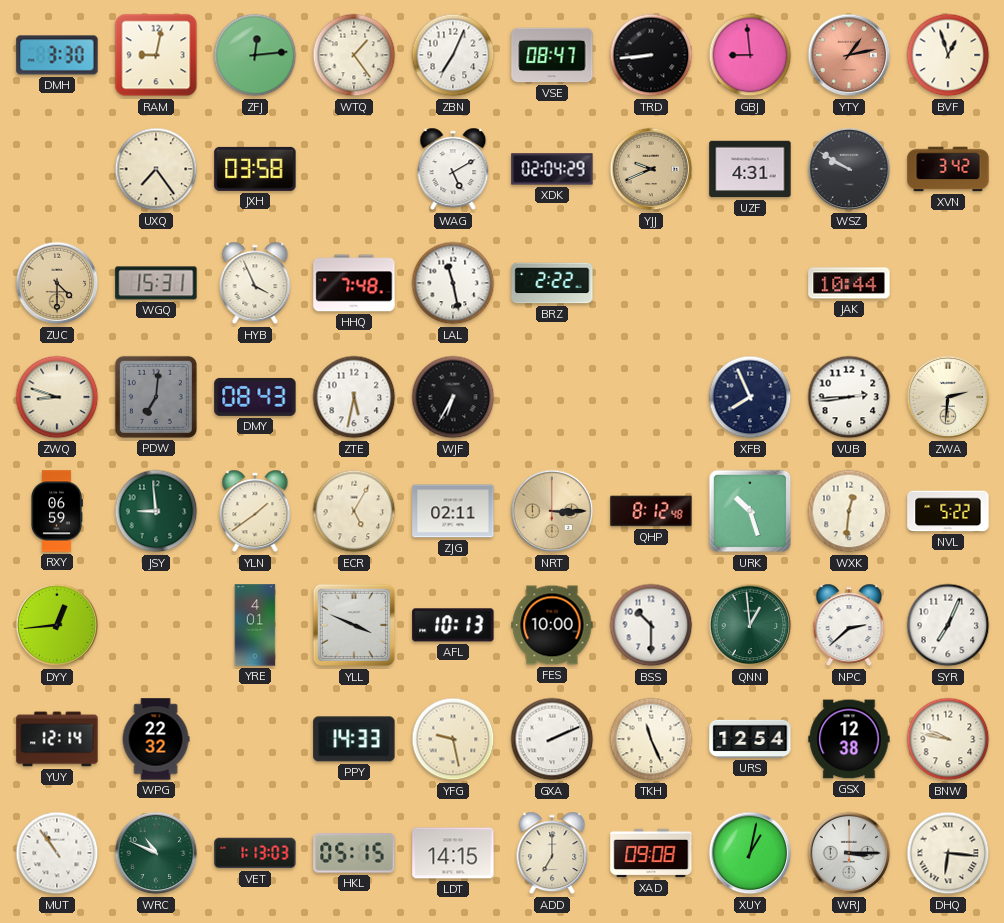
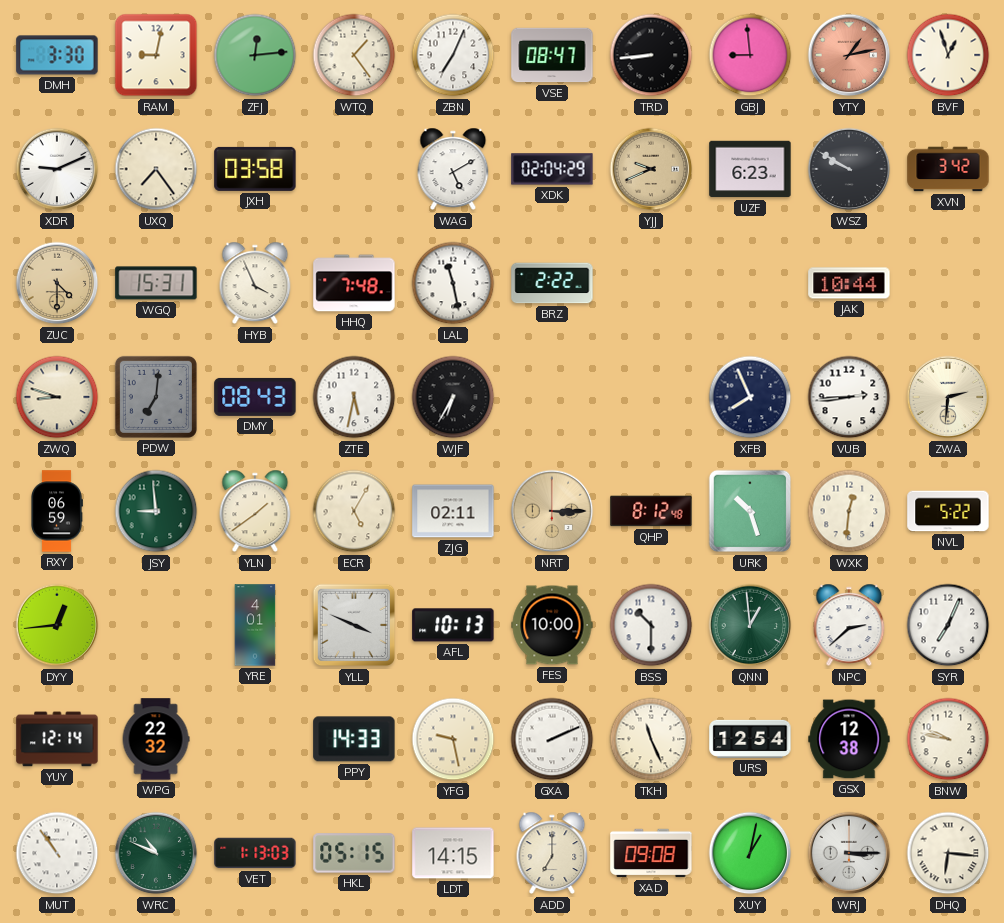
XDR: none -> 9:11 (57, 169)
UZF: 4:31 -> 6:23 (750, 169)
